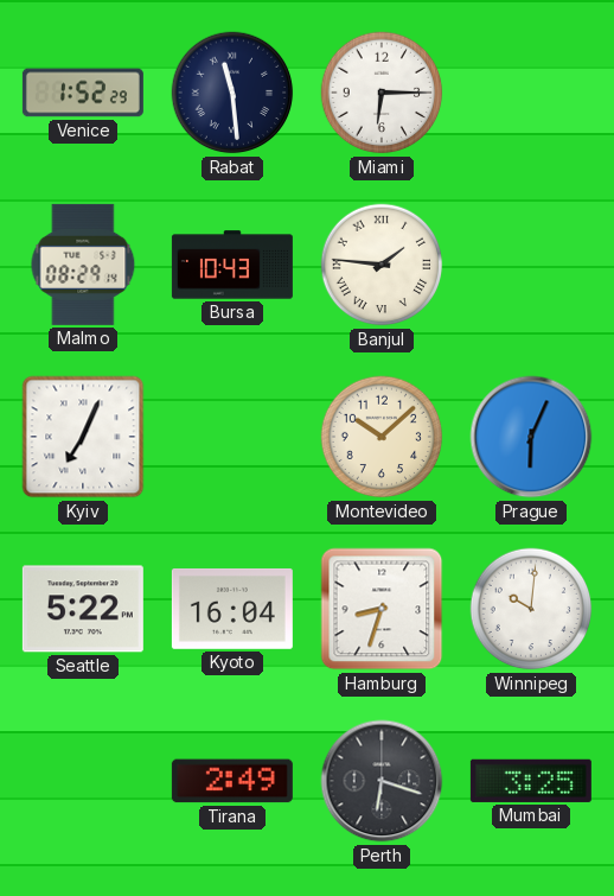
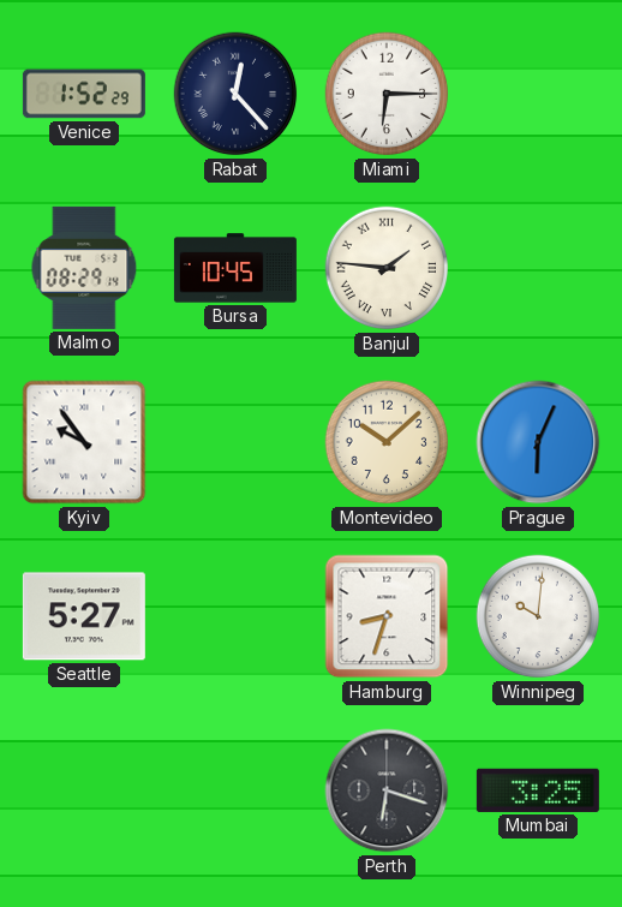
Rabat: 11:29 -> 12:23 (235, 94)
Bursa: 10:43 -> 10:45 (235, 268)
Kyiv: 7:04 -> 9:54 (84, 442)
Seattle: 5:22 -> 5:27 (84, 616)
Kyoto: 16:04 -> none (232, 609)
Tirana: 2:49 -> none (232, 781)
